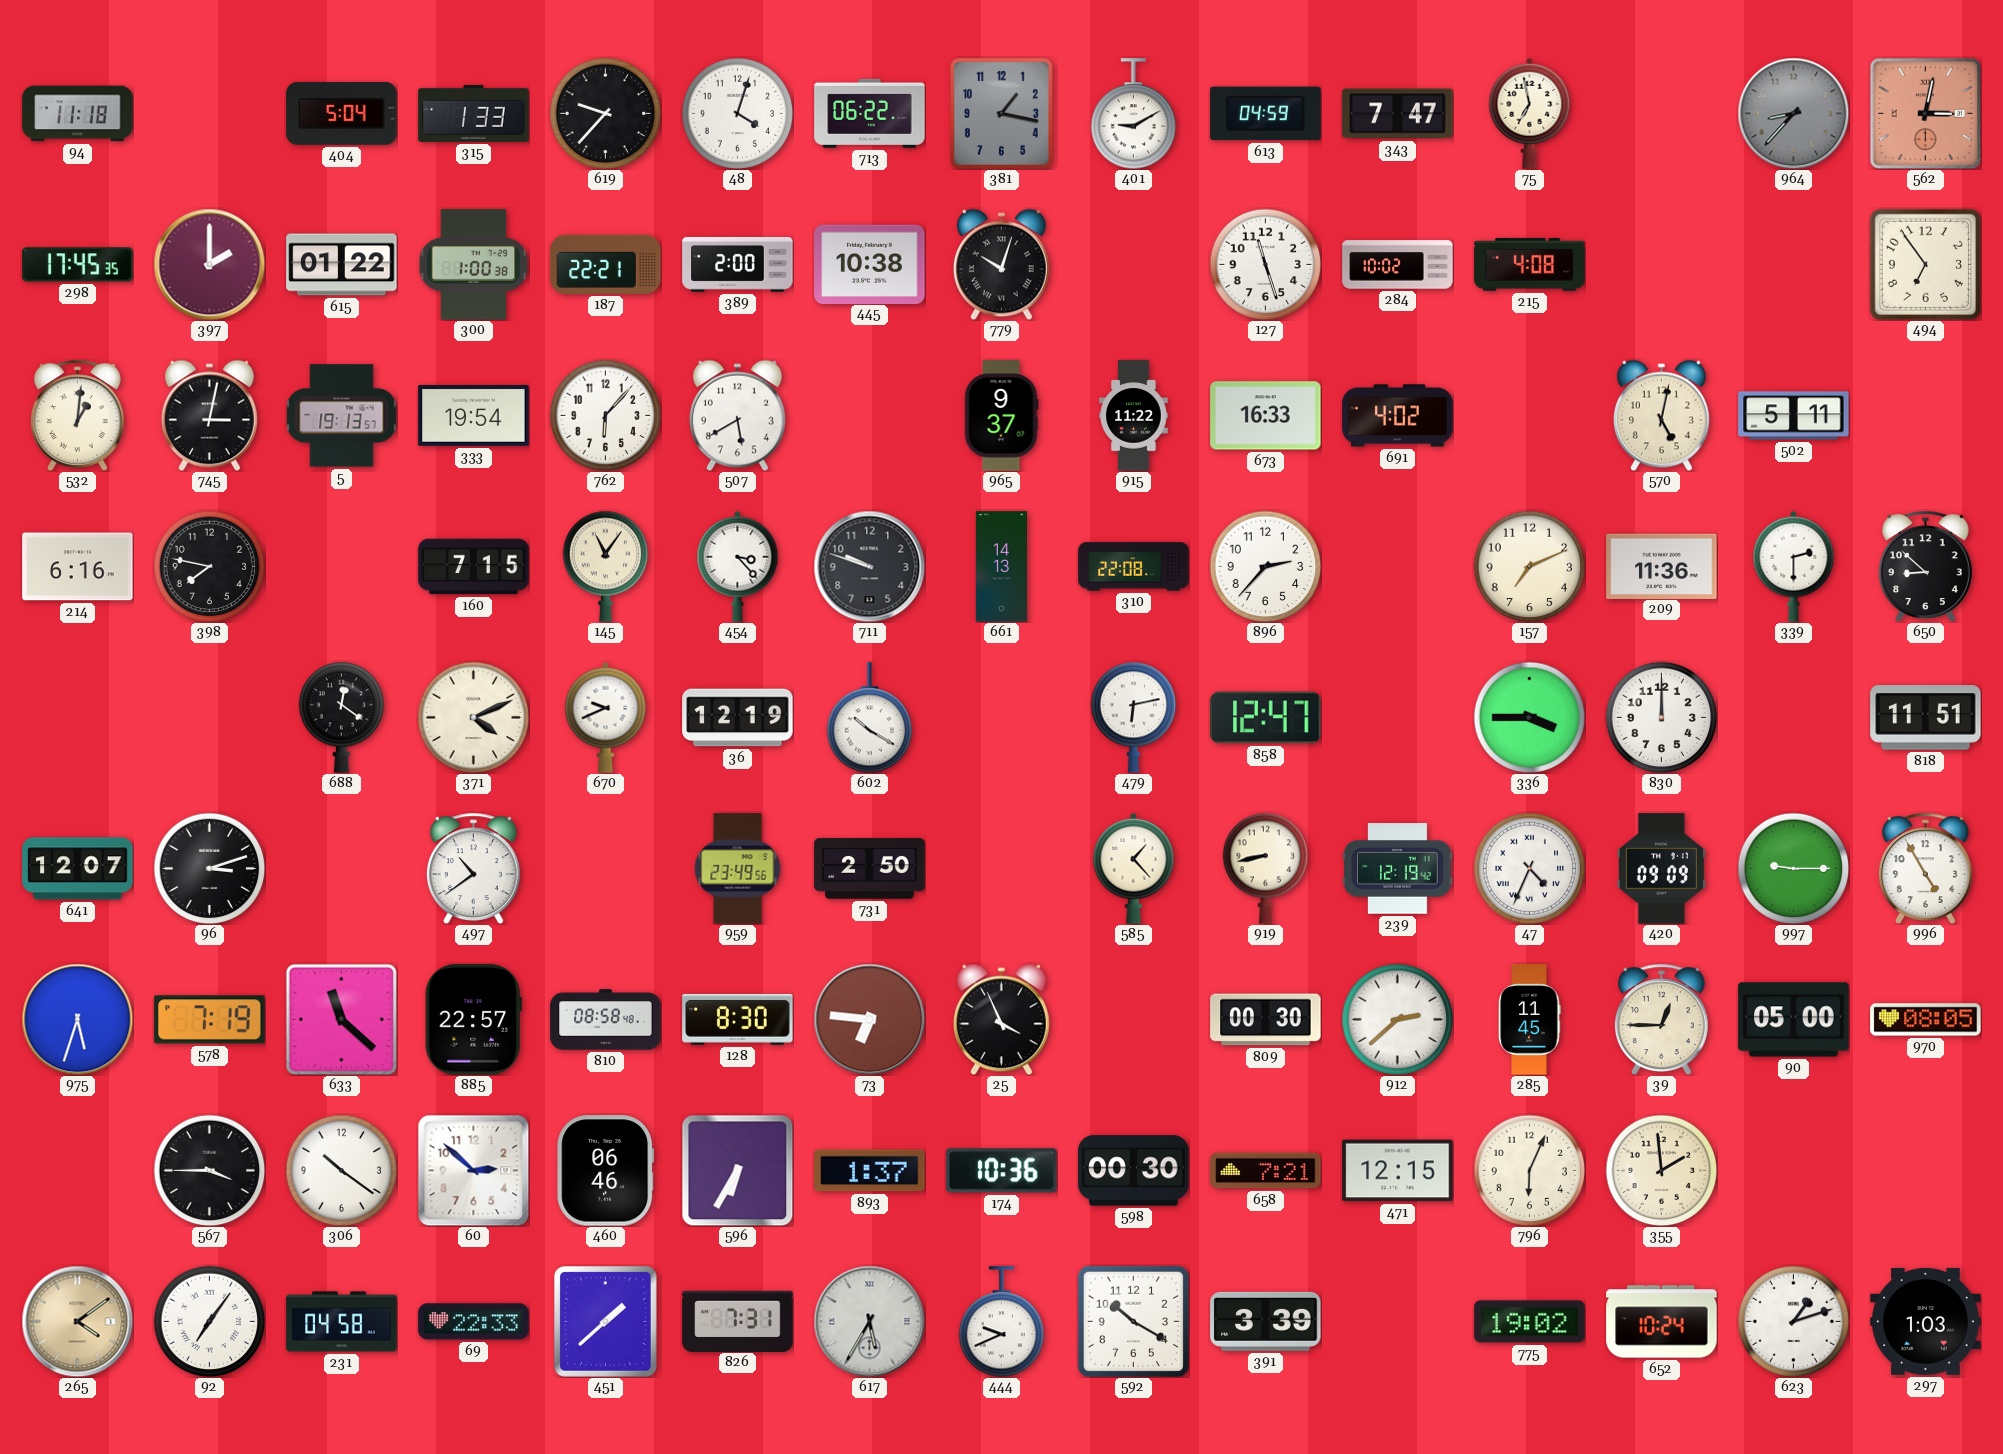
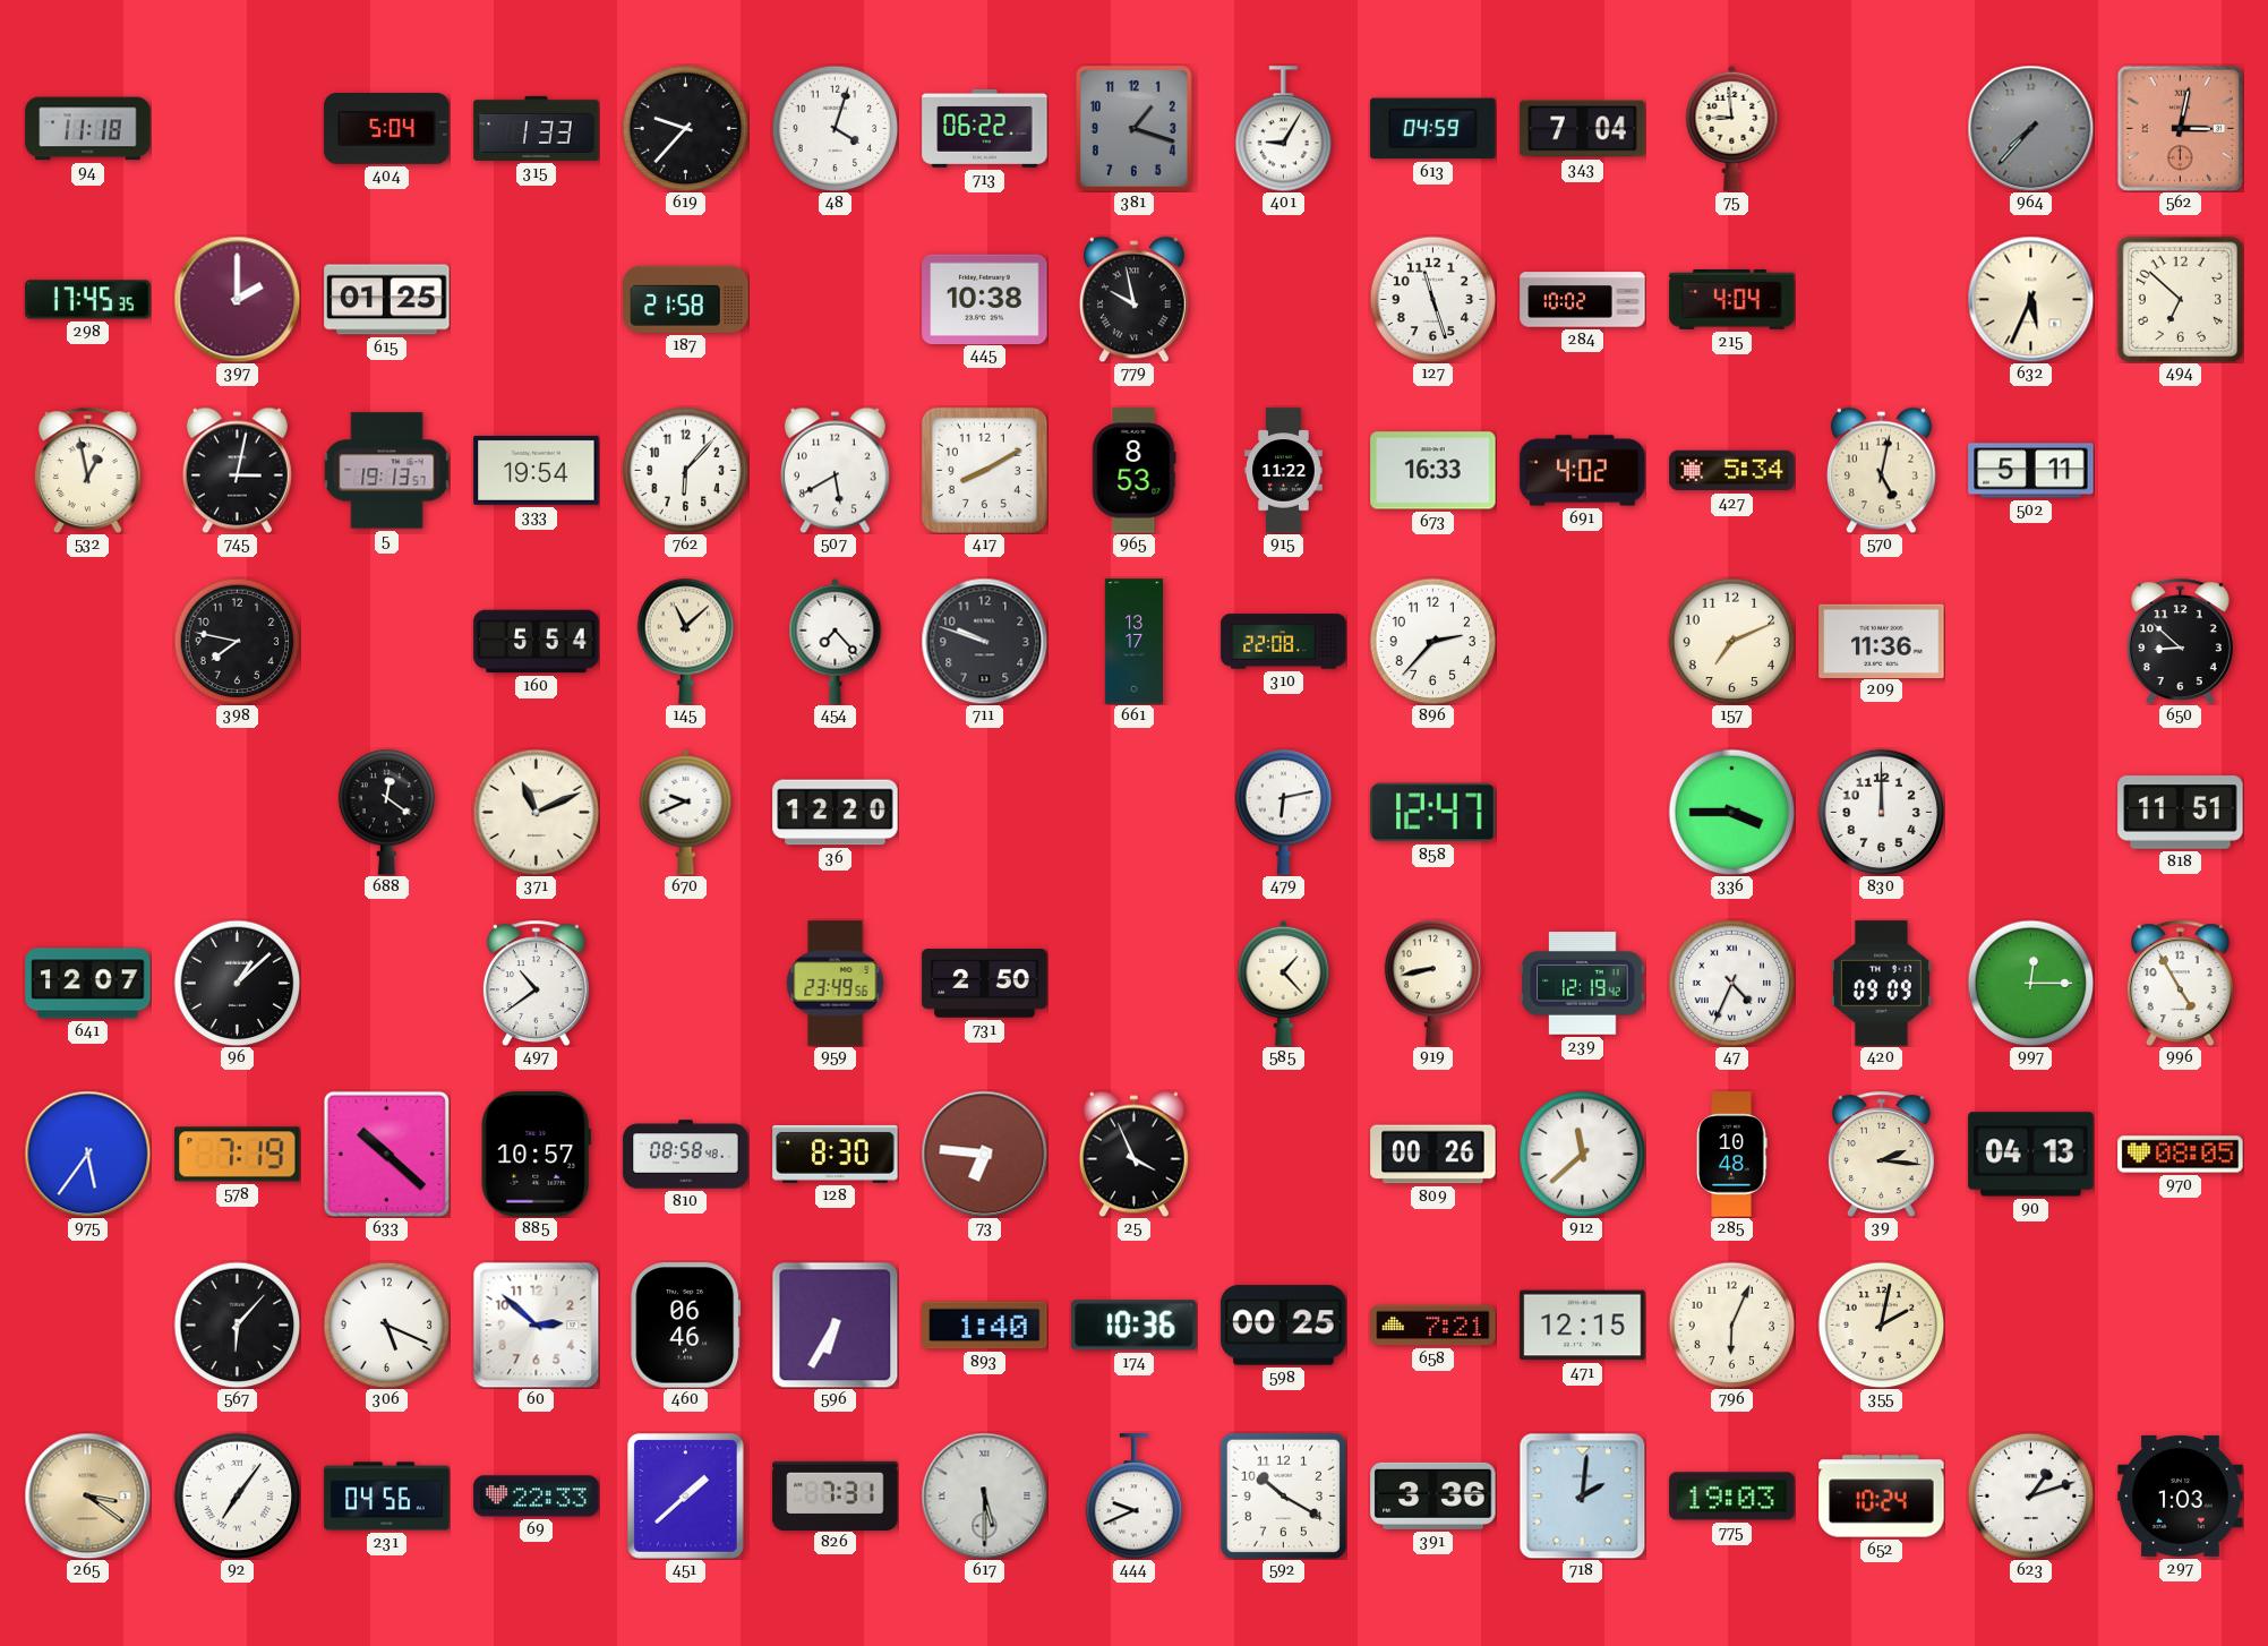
381: 1:17 -> 1:18 (1135, 129)
401: 9:10 -> 9:05 (1284, 129)
343: 7:47 -> 7:04 (1583, 129)
75: 6:58 -> 8:59 (1732, 128)
964: 8:37 -> 7:37 (2030, 128)
615: 01:22 -> 01:25 (387, 300)
300: 1:00 -> none (474, 265)
187: 22:21 -> 21:58 (686, 299)
389: 2:00 -> none (738, 264)
779: 10:03 -> 9:58 (1133, 299)
215: 4:08 -> 4:04 (1732, 300)
632: none -> 5:34 (2030, 299)
494: 6:54 -> 6:52 (2180, 299)
532: 1:01 -> 12:58 (87, 470)
417: none -> 8:10 (984, 470)
965: 9:37 -> 8:53 (1135, 471)
427: none -> 5:34 (1732, 471)
214: 6:16 -> none (78, 567)
160: 7:15 -> 5:54 (537, 642)
145: 11:06 -> 11:08 (686, 641)
454: 3:23 -> 7:23 (836, 641)
661: 14:13 -> 13:17 (1133, 642)
339: 2:30 -> none (1794, 566)
371: 4:11 -> 11:11 (536, 812)
36: 12:19 -> 12:20 (836, 813)
602: 10:20 -> none (870, 718)
96: 3:12 -> 1:08 (237, 983)
997: 9:15 -> 12:15 (2030, 983)
975: 5:33 -> 5:36 (87, 1154)
633: 11:22 -> 10:22 (386, 1154)
885: 22:57 -> 10:57 (536, 1155)
809: 00:30 -> 00:26 (1433, 1155)
912: 2:38 -> 11:38 (1582, 1154)
285: 11:45 -> 10:48 (1732, 1155)
39: 12:45 -> 2:16 (1881, 1154)
90: 05:00 -> 04:13 (2031, 1155)
567: 3:45 -> 6:07 (237, 1324)
306: 10:21 -> 5:19 (386, 1324)
893: 1:37 -> 1:40 (985, 1326)
598: 00:30 -> 00:25 (1284, 1326)
355: 1:59 -> 2:02 (1881, 1324)
265: 4:09 -> 3:21 (87, 1495)
231: 04:58 -> 04:56 (387, 1497)
617: 5:35 -> 5:30 (984, 1495)
391: 3:39 -> 3:36 (1433, 1495)
718: none -> 2:01 (1582, 1495)
775: 19:02 -> 19:03 (1732, 1497)
